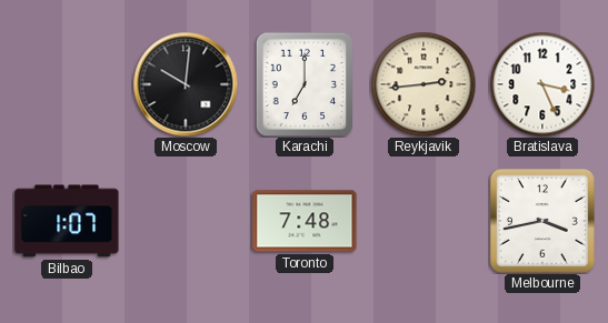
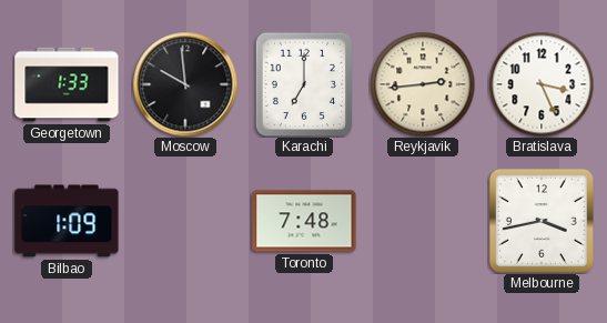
Georgetown: none -> 1:33 (67, 84)
Moscow: 10:01 -> 9:59 (185, 84)
Bilbao: 1:07 -> 1:09 (67, 221)
